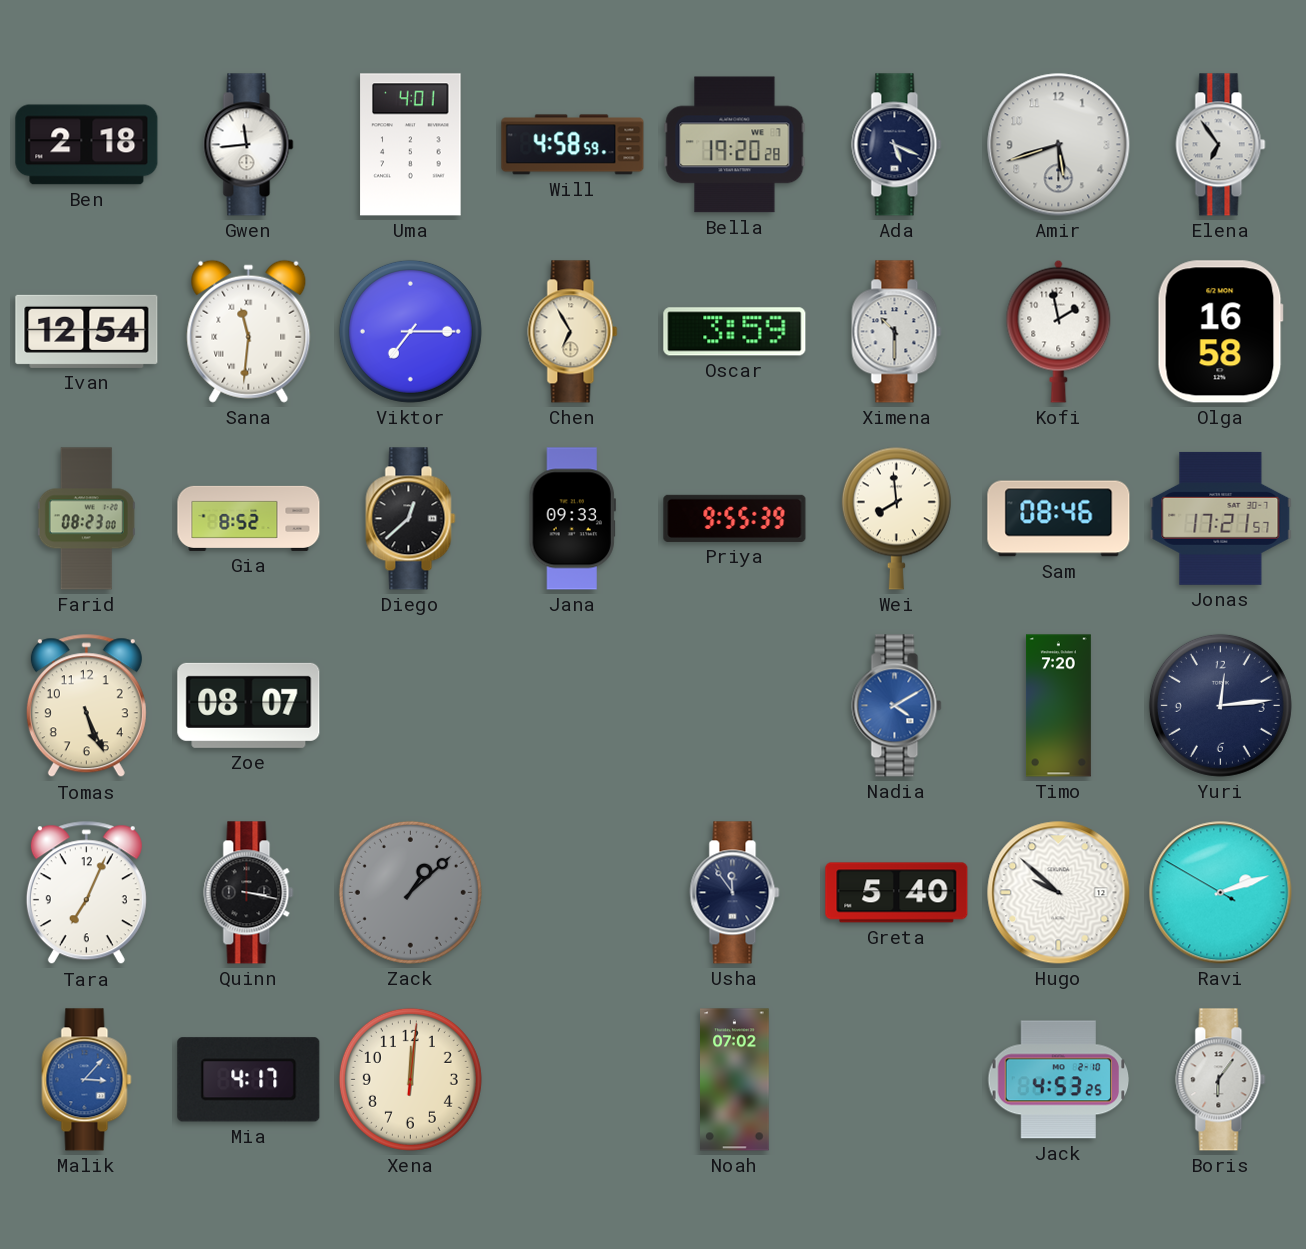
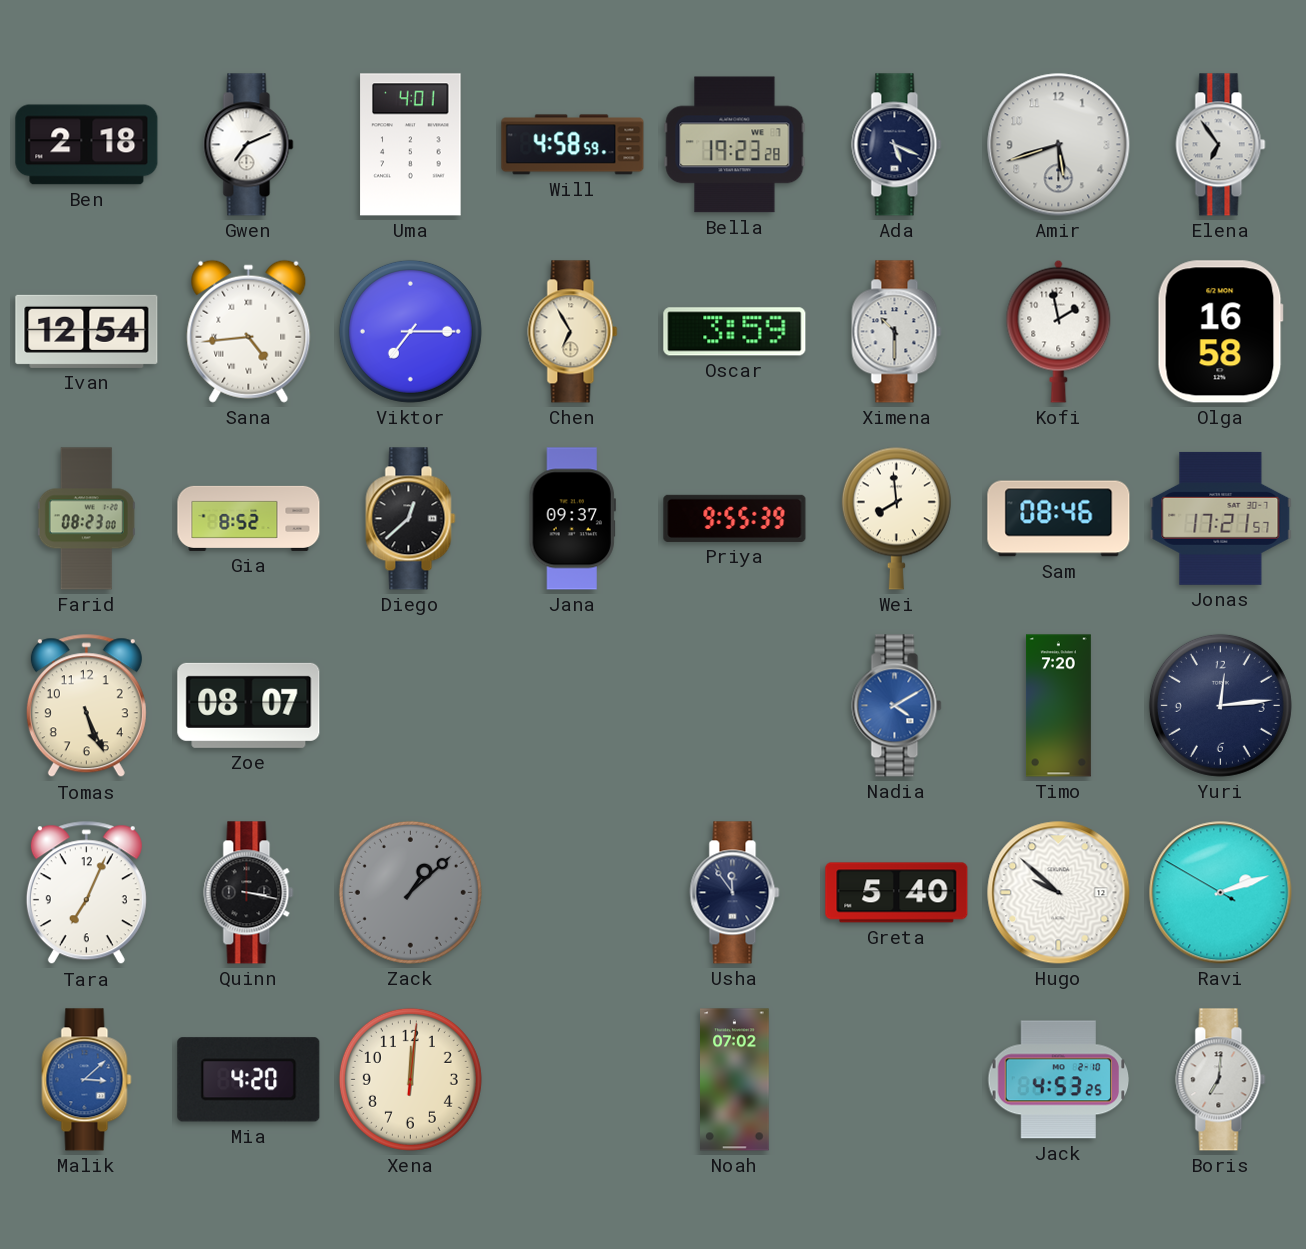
Gwen: 11:44 -> 7:11 (249, 145)
Bella: 19:20 -> 19:23 (735, 145)
Sana: 11:31 -> 4:44 (249, 331)
Jana: 09:33 -> 09:37 (572, 519)
Malik: 3:07 -> 3:08 (87, 1080)
Mia: 4:17 -> 4:20 (249, 1080)
Boris: 6:06 -> 7:01 (1221, 1080)
